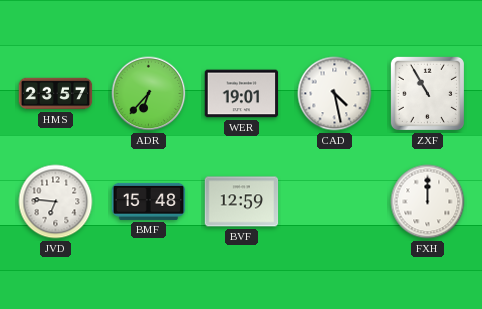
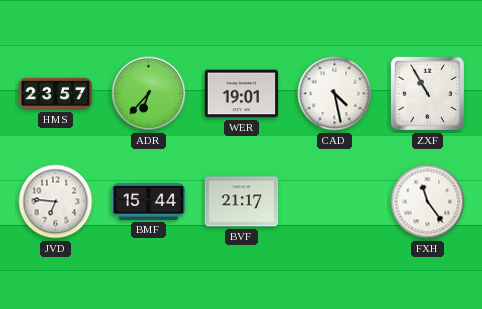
BMF: 15:48 -> 15:44 (149, 201)
BVF: 12:59 -> 21:17 (242, 202)
FXH: 12:00 -> 11:24 (428, 202)
